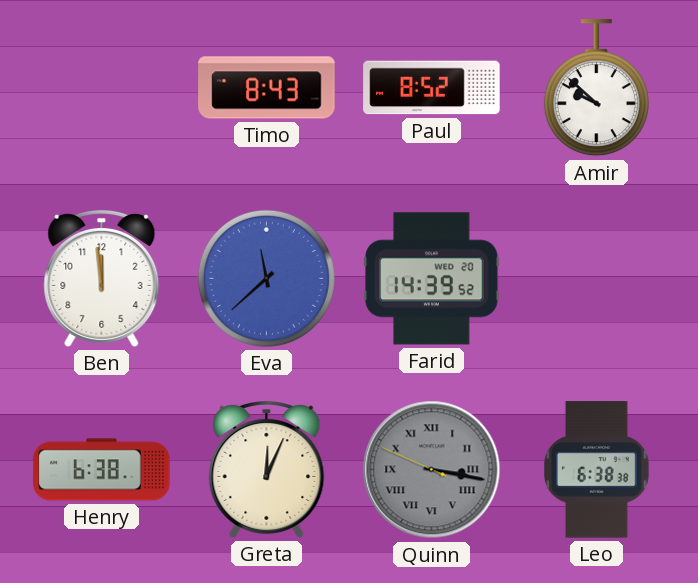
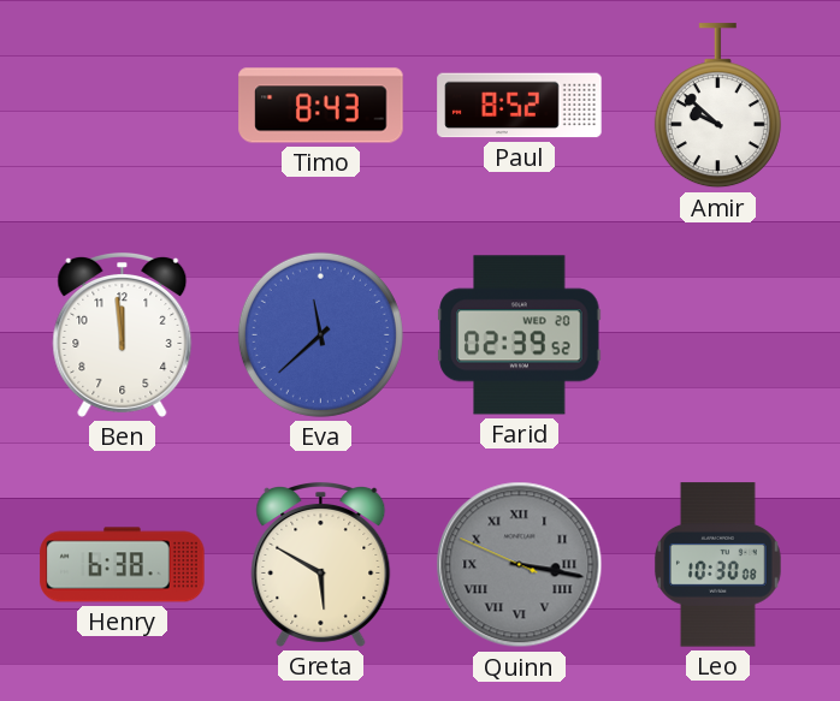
Farid: 14:39 -> 02:39 (520, 335)
Greta: 12:04 -> 5:50 (321, 564)
Leo: 6:38 -> 10:30 (718, 565)
